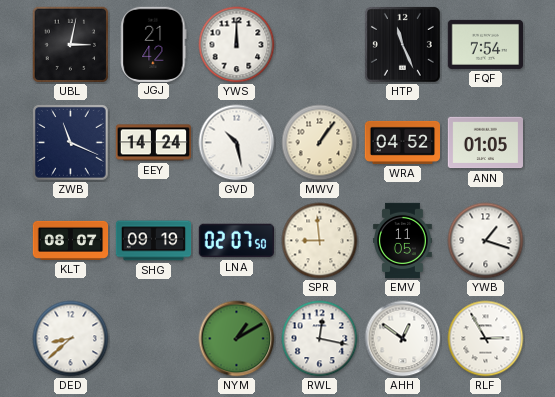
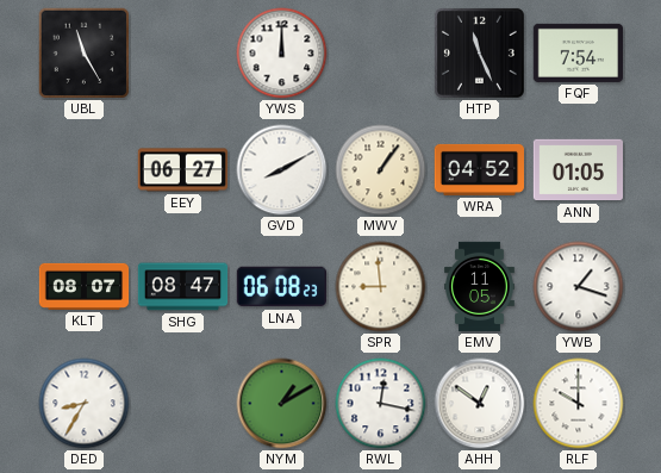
UBL: 3:02 -> 11:25 (85, 54)
JGJ: 21:42 -> none (154, 44)
ZWB: 11:19 -> none (71, 143)
EEY: 14:24 -> 06:27 (182, 170)
GVD: 10:28 -> 8:10 (282, 170)
SHG: 09:19 -> 08:47 (183, 287)
LNA: 02:07 -> 06:08 (281, 287)
DED: 8:38 -> 8:35 (85, 404)
RLF: 2:55 -> 10:00 (579, 404)
